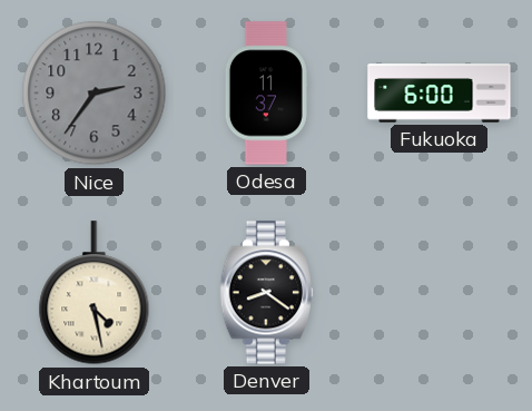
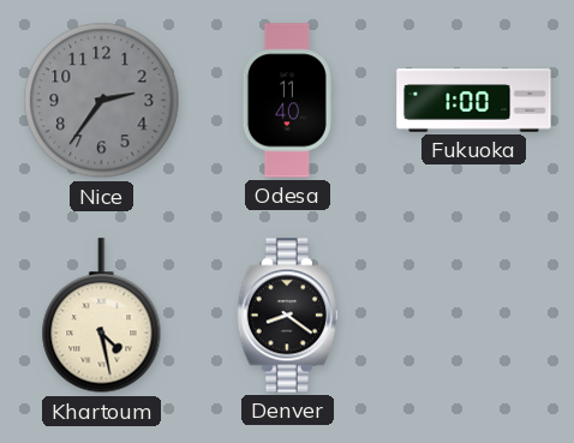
Odesa: 11:37 -> 11:40 (287, 101)
Fukuoka: 6:00 -> 1:00 (474, 101)
